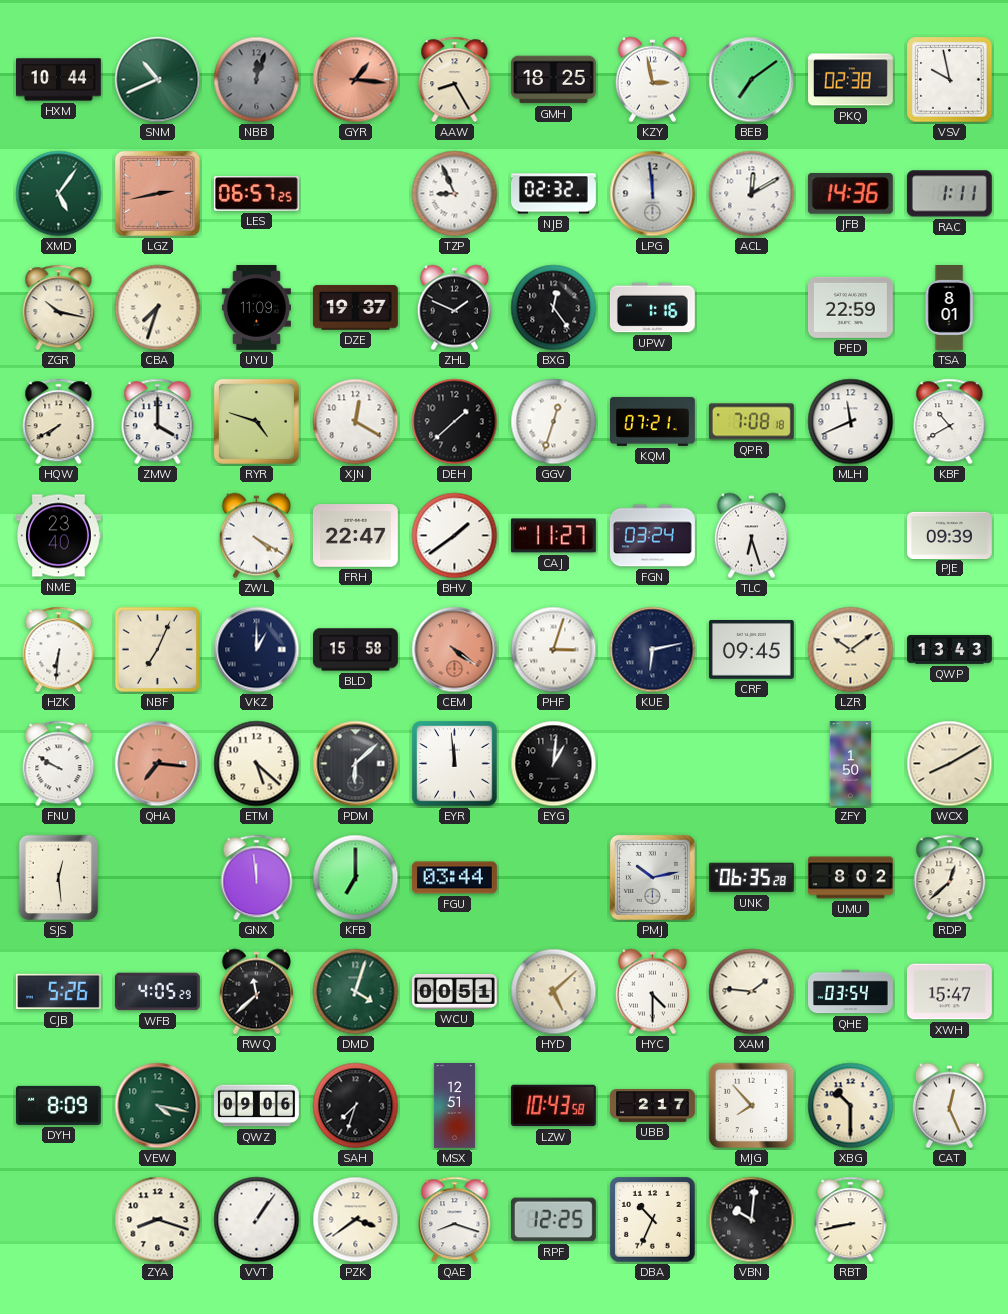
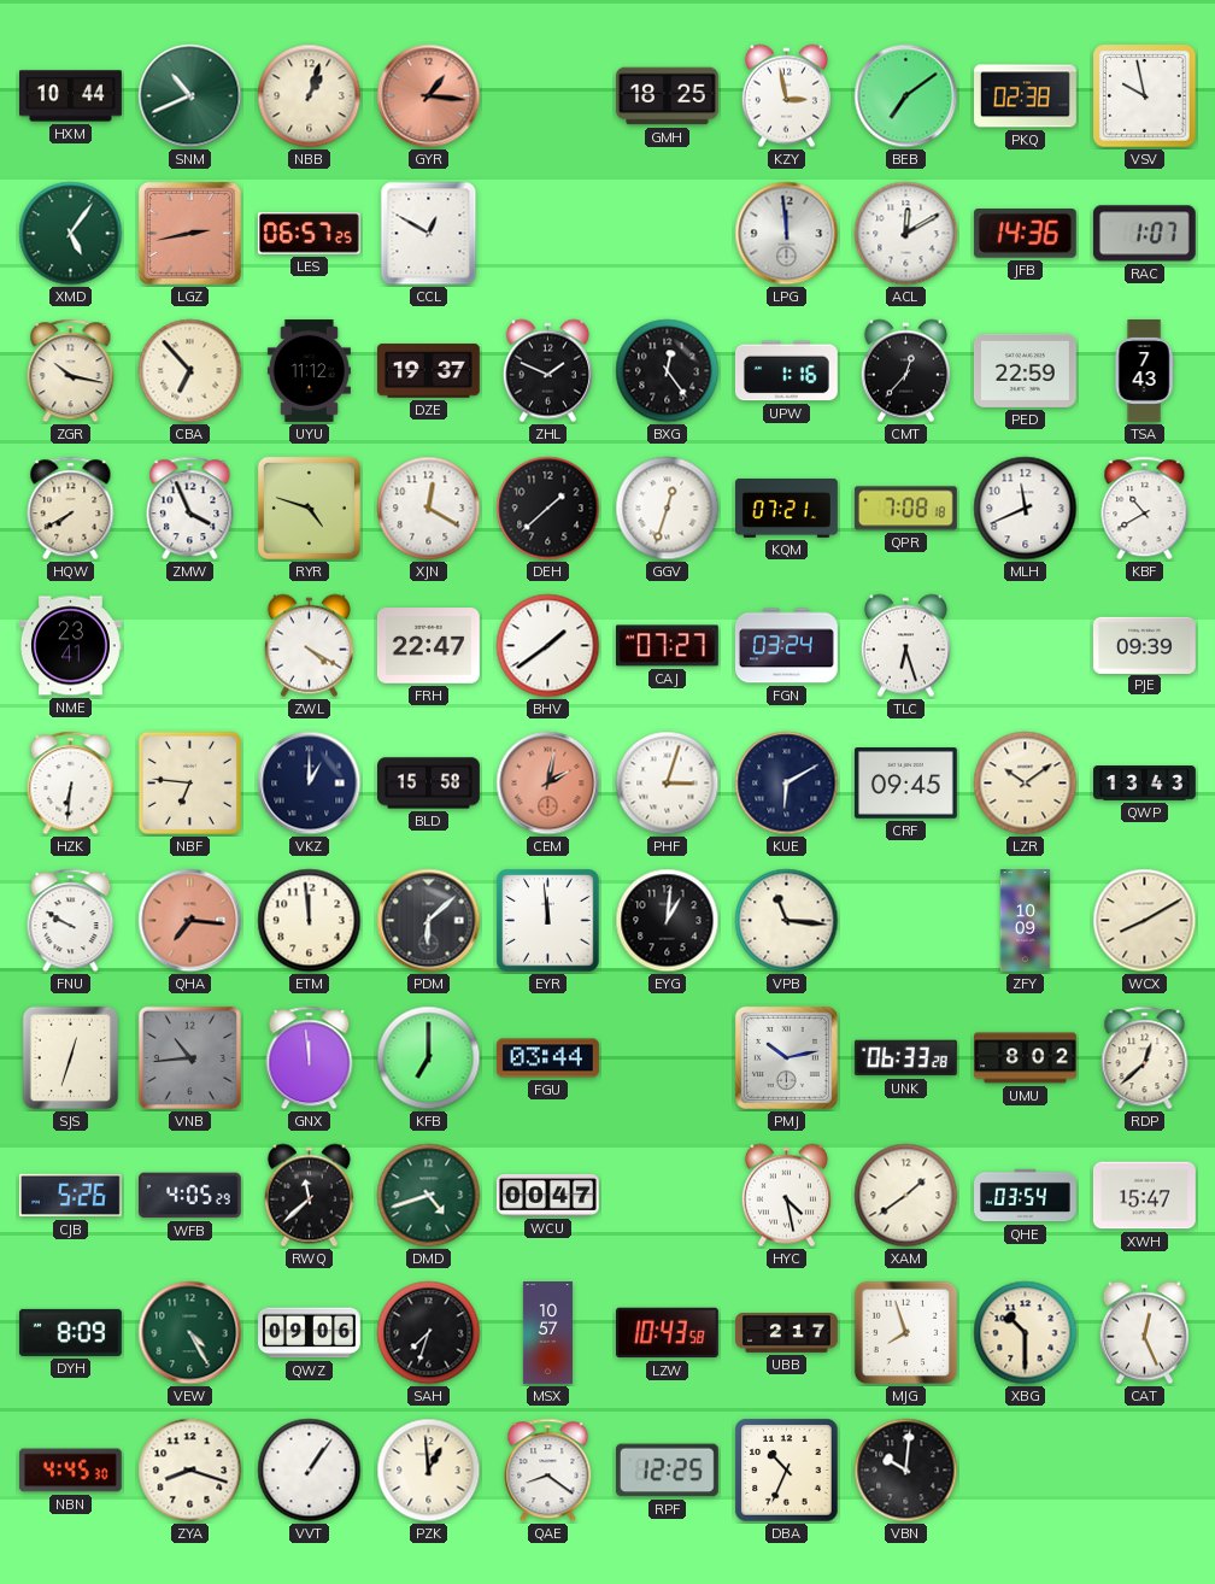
NBB: 12:03 -> 1:03 (310, 96)
NBB dial: grey -> cream (310, 96)
AAW: 8:25 -> none (455, 80)
CCL: none -> 12:50 (429, 234)
TZP: 8:56 -> none (455, 194)
NJB: 02:32 -> none (554, 194)
RAC: 1:11 -> 1:07 (1144, 234)
CBA: 7:33 -> 6:53 (190, 371)
UYU: 11:09 -> 11:12 (309, 371)
CMT: none -> 12:37 (905, 371)
TSA: 8:01 -> 7:43 (1144, 371)
ZMW: 4:00 -> 3:56 (190, 509)
NME: 23:40 -> 23:41 (71, 646)
CAJ: 11:27 -> 07:27 (667, 646)
NBF: 7:04 -> 6:46 (189, 782)
CEM: 4:21 -> 2:02 (548, 784)
KUE: 6:13 -> 6:10 (787, 784)
ETM: 5:22 -> 11:59 (310, 921)
VPB: none -> 11:16 (787, 921)
ZFY: 1:50 -> 10:09 (1026, 921)
SJS: 12:29 -> 12:33 (71, 1058)
VNB: none -> 10:44 (189, 1057)
UNK: 06:35 -> 06:33 (905, 1058)
DMD: 4:03 -> 4:42 (429, 1196)
WCU: 00:51 -> 00:47 (548, 1195)
HYD: 5:08 -> none (554, 992)
HYC: 4:30 -> 4:28 (786, 1196)
XAM: 1:46 -> 1:39 (906, 1196)
VEW: 4:17 -> 4:25 (190, 1333)
MSX: 12:51 -> 10:57 (547, 1333)
MJG: 7:53 -> 7:57 (906, 1333)
NBN: none -> 4:45 (70, 1471)
PZK: 3:39 -> 12:59 (429, 1471)
QAE: 8:18 -> 8:21 (548, 1471)
RBT: 8:43 -> none (851, 1220)
